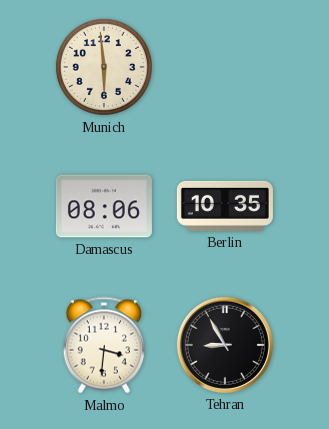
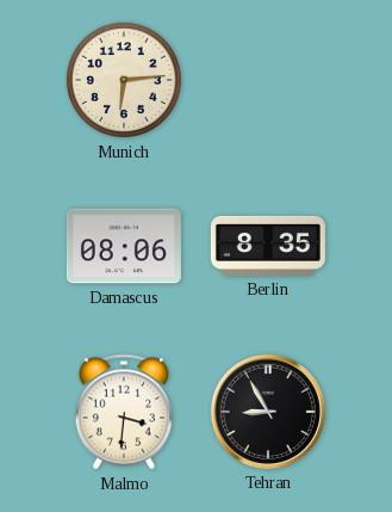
Munich: 5:59 -> 6:14 (124, 80)
Berlin: 10:35 -> 8:35 (268, 246)
